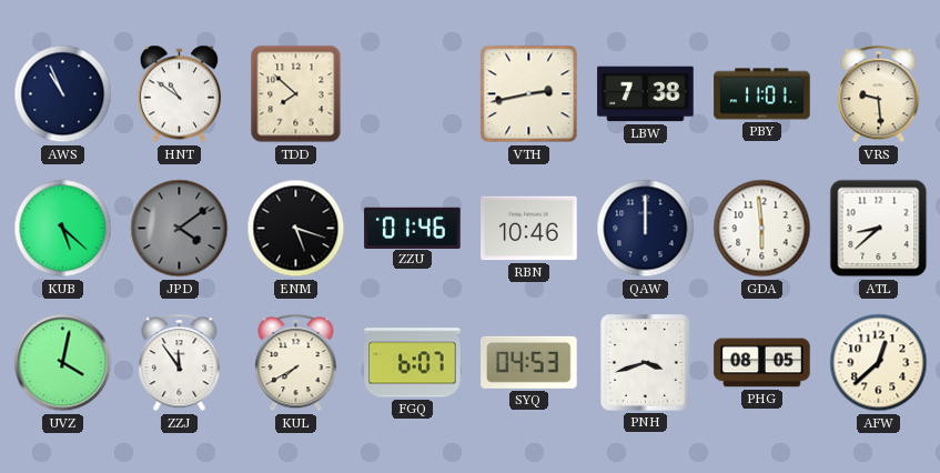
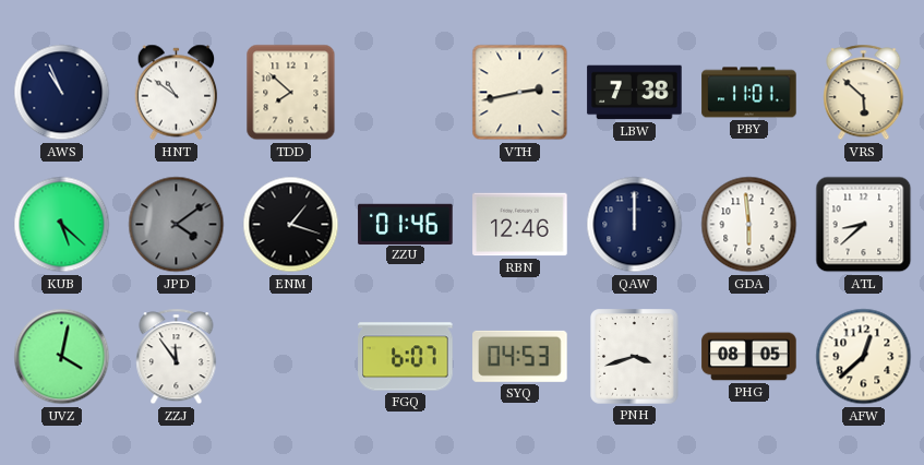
VRS: 9:29 -> 5:52 (864, 93)
ENM: 5:18 -> 1:18 (291, 225)
RBN: 10:46 -> 12:46 (520, 225)
KUL: 7:40 -> none (296, 363)
